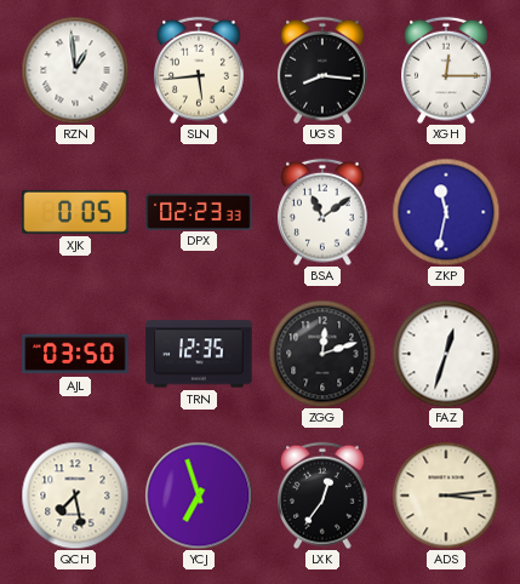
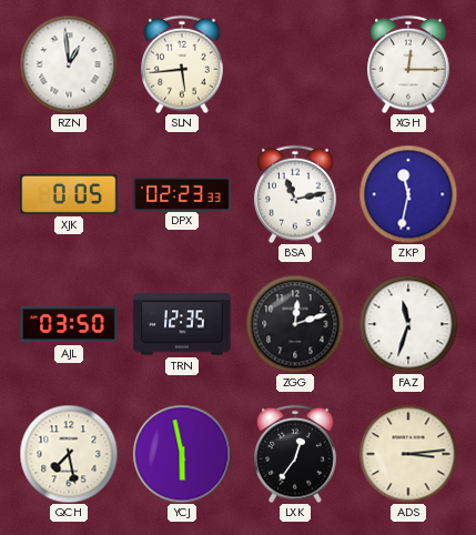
UGS: 8:16 -> none (324, 70)
BSA: 11:09 -> 11:13 (296, 194)
FAZ: 12:33 -> 11:33 (408, 324)
YCJ: 6:57 -> 5:58 (182, 454)
